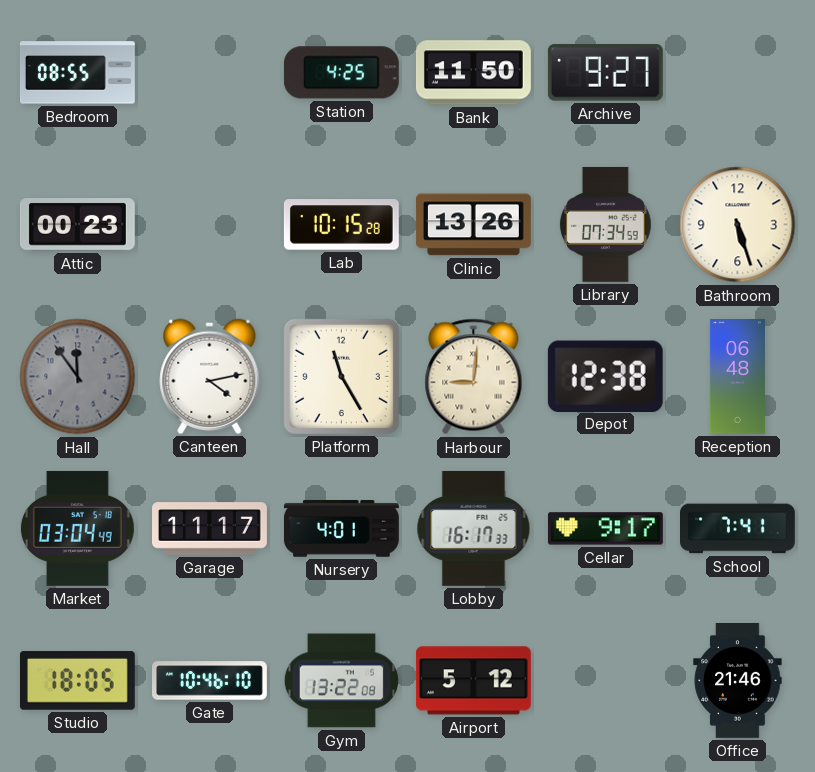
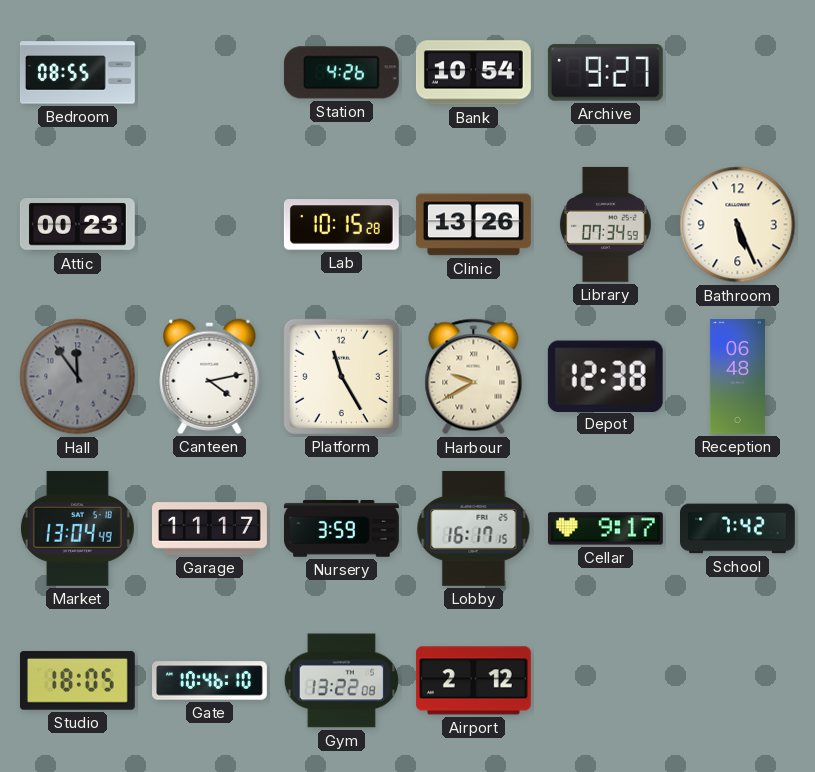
Station: 4:25 -> 4:26 (341, 73)
Bank: 11:50 -> 10:54 (473, 73)
Bathroom: 5:27 -> 5:26 (738, 225)
Harbour: 9:01 -> 9:40 (474, 377)
Market: 03:04 -> 13:04 (77, 528)
Nursery: 4:01 -> 3:59 (341, 529)
Lobby: 16:17:33 -> 16:17:15 (474, 528)
School: 7:41 -> 7:42 (738, 529)
Airport: 5:12 -> 2:12 (473, 681)
Office: 21:46 -> none (738, 681)
